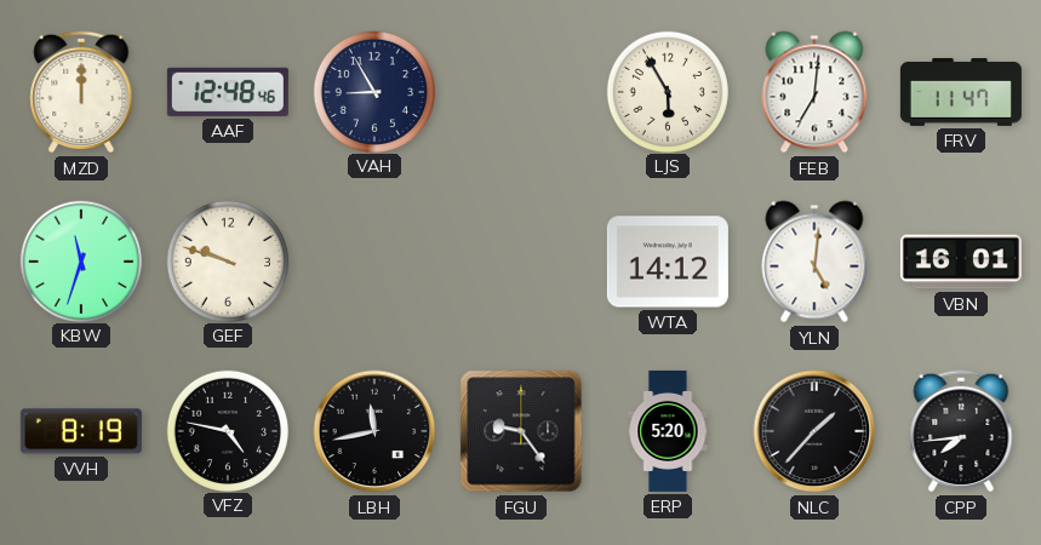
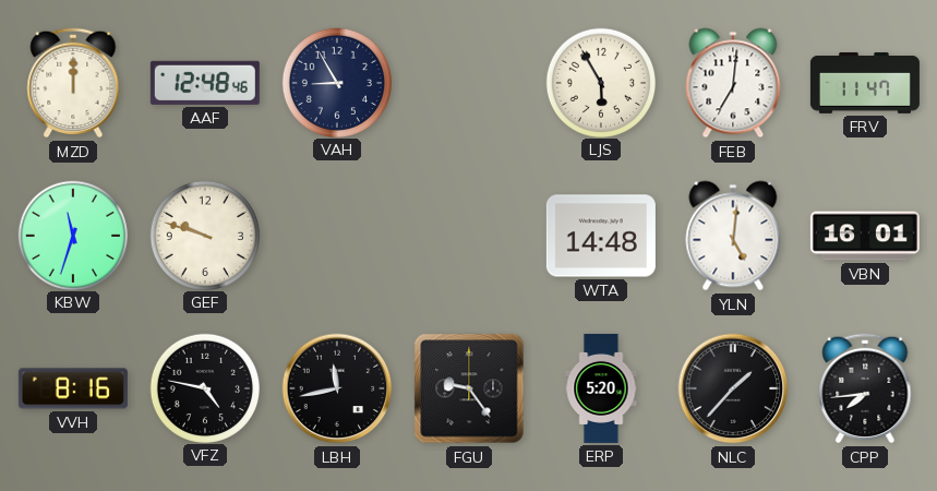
WTA: 14:12 -> 14:48 (601, 236)
VVH: 8:19 -> 8:16 (73, 388)
